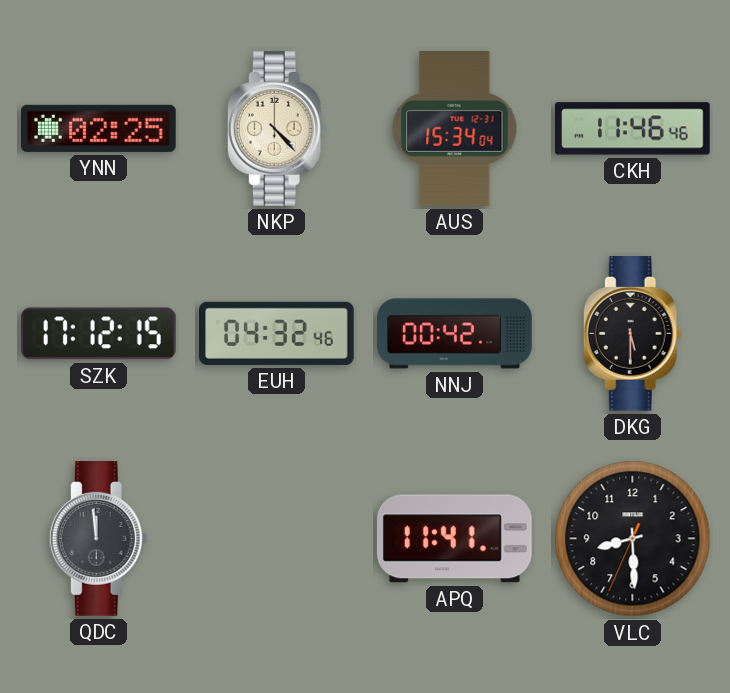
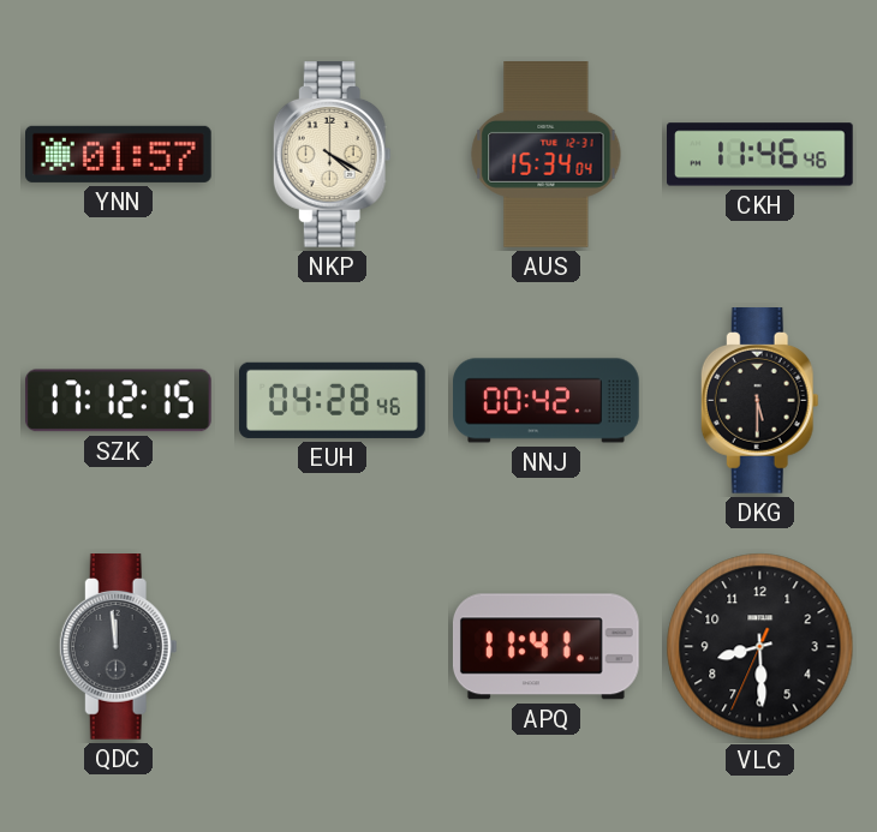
YNN: 02:25 -> 01:57 (119, 154)
NKP: 4:23 -> 4:20 (332, 155)
EUH: 04:32 -> 04:28 (333, 400)
